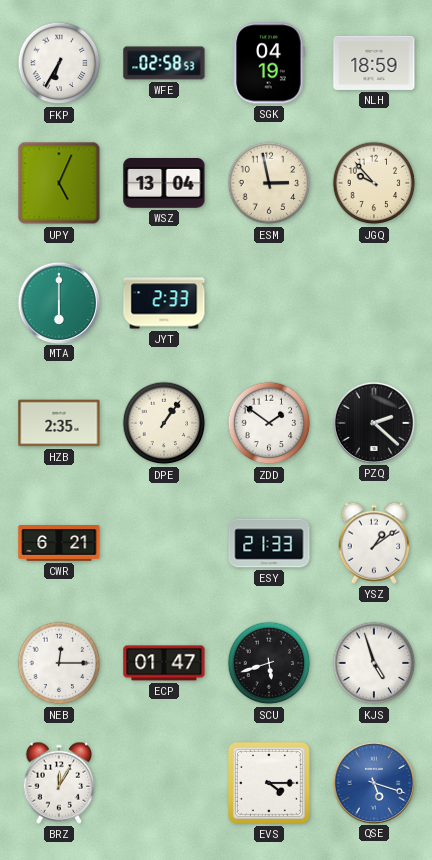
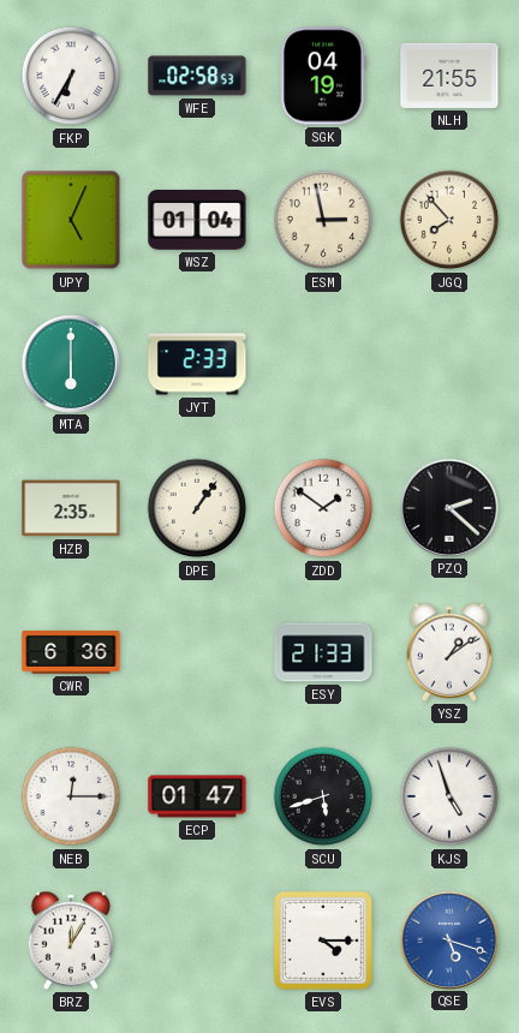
NLH: 18:59 -> 21:55 (449, 76)
WSZ: 13:04 -> 01:04 (197, 221)
JGQ: 9:53 -> 7:53 (449, 220)
CWR: 6:21 -> 6:36 (71, 653)
